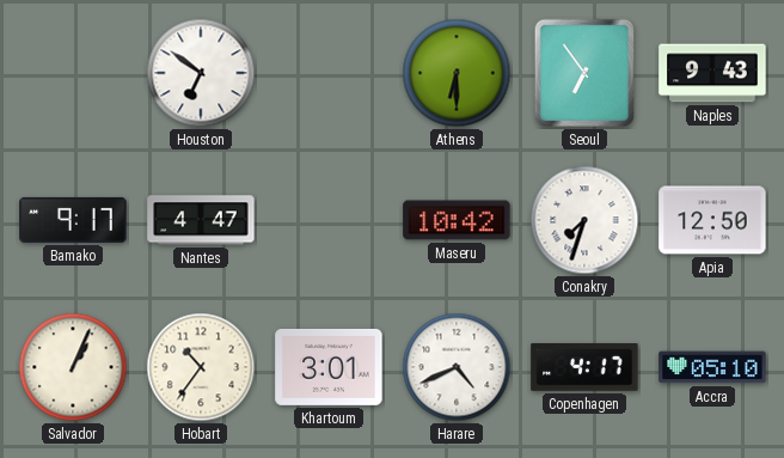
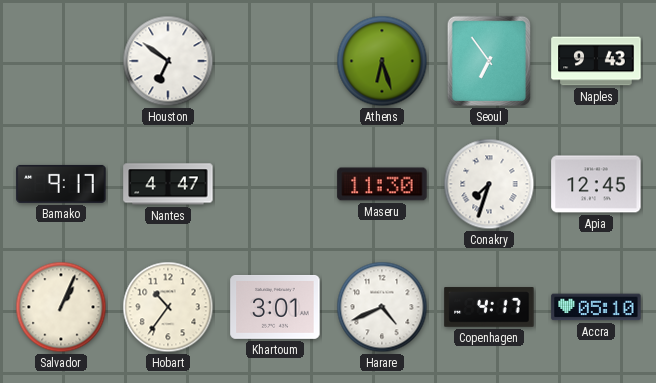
Athens: 6:30 -> 6:27 (382, 61)
Maseru: 10:42 -> 11:30 (382, 184)
Apia: 12:50 -> 12:45 (596, 184)
